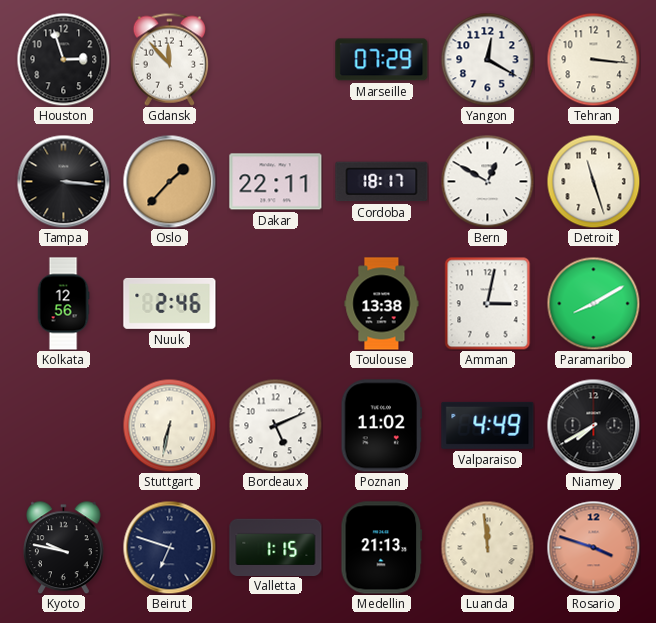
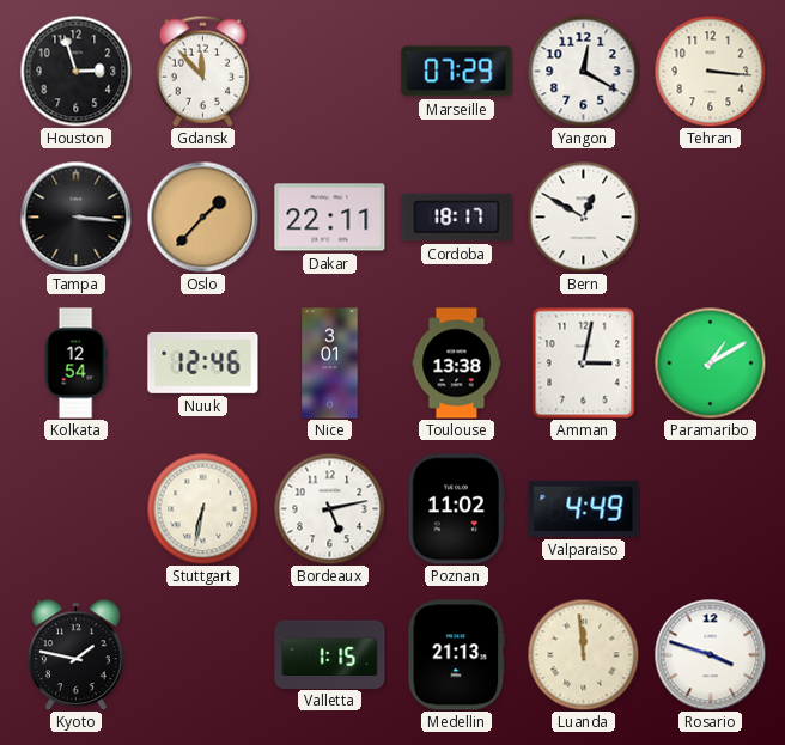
Detroit: 11:27 -> none (593, 181)
Kolkata: 12:56 -> 12:54 (75, 364)
Nuuk: 2:46 -> 12:46 (203, 362)
Nice: none -> 3:01 (330, 364)
Paramaribo: 8:10 -> 1:10 (710, 362)
Bordeaux: 5:11 -> 5:13 (329, 508)
Niamey: 7:40 -> none (593, 425)
Kyoto: 9:47 -> 1:47 (77, 654)
Beirut: 6:48 -> none (169, 547)
Rosario dial: salmon -> white (710, 654)
